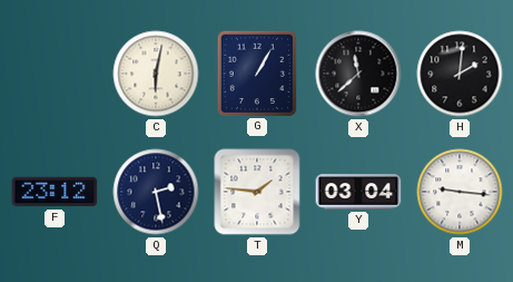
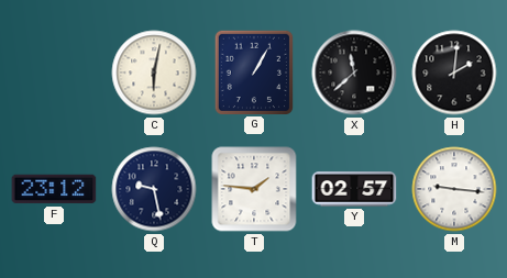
Q: 2:28 -> 9:28 (154, 189)
Y: 03:04 -> 02:57 (354, 189)
